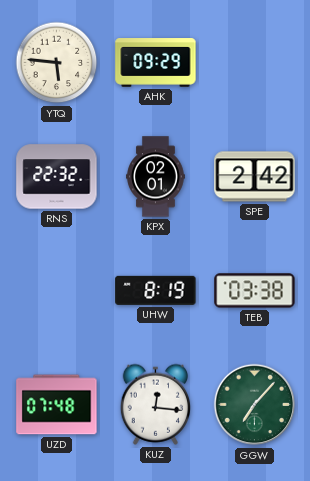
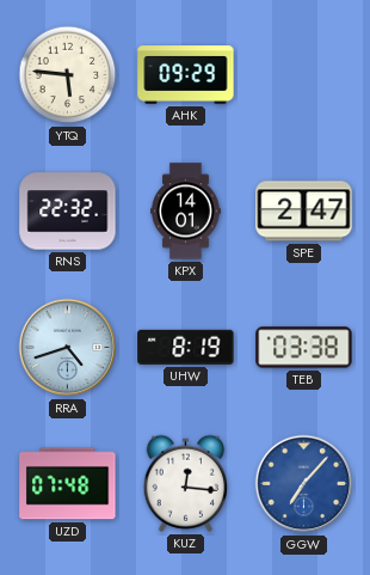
KPX: 02:01 -> 14:01 (186, 212)
SPE: 2:42 -> 2:47 (304, 212)
RRA: none -> 4:42 (68, 348)
GGW dial: green -> blue (304, 484)
